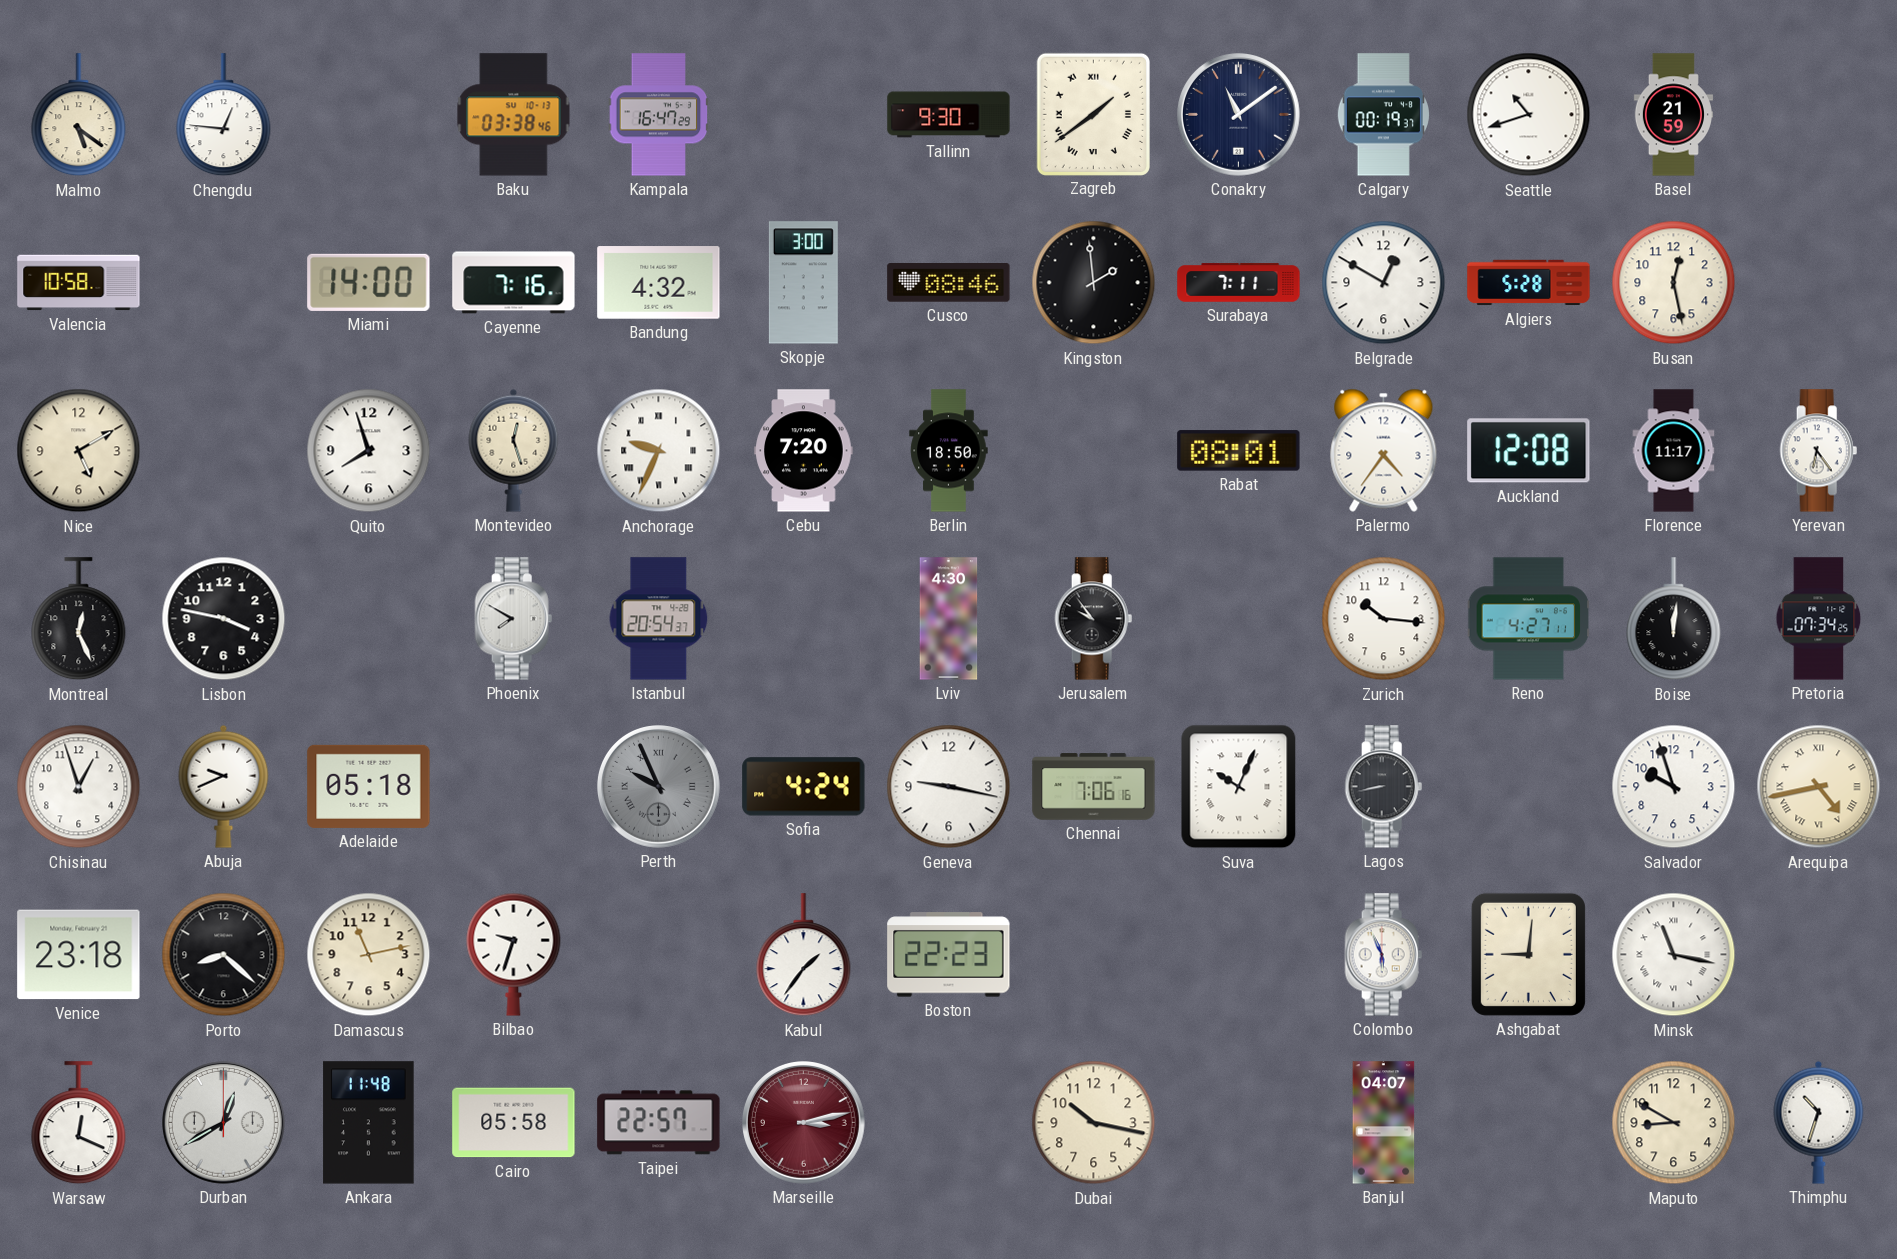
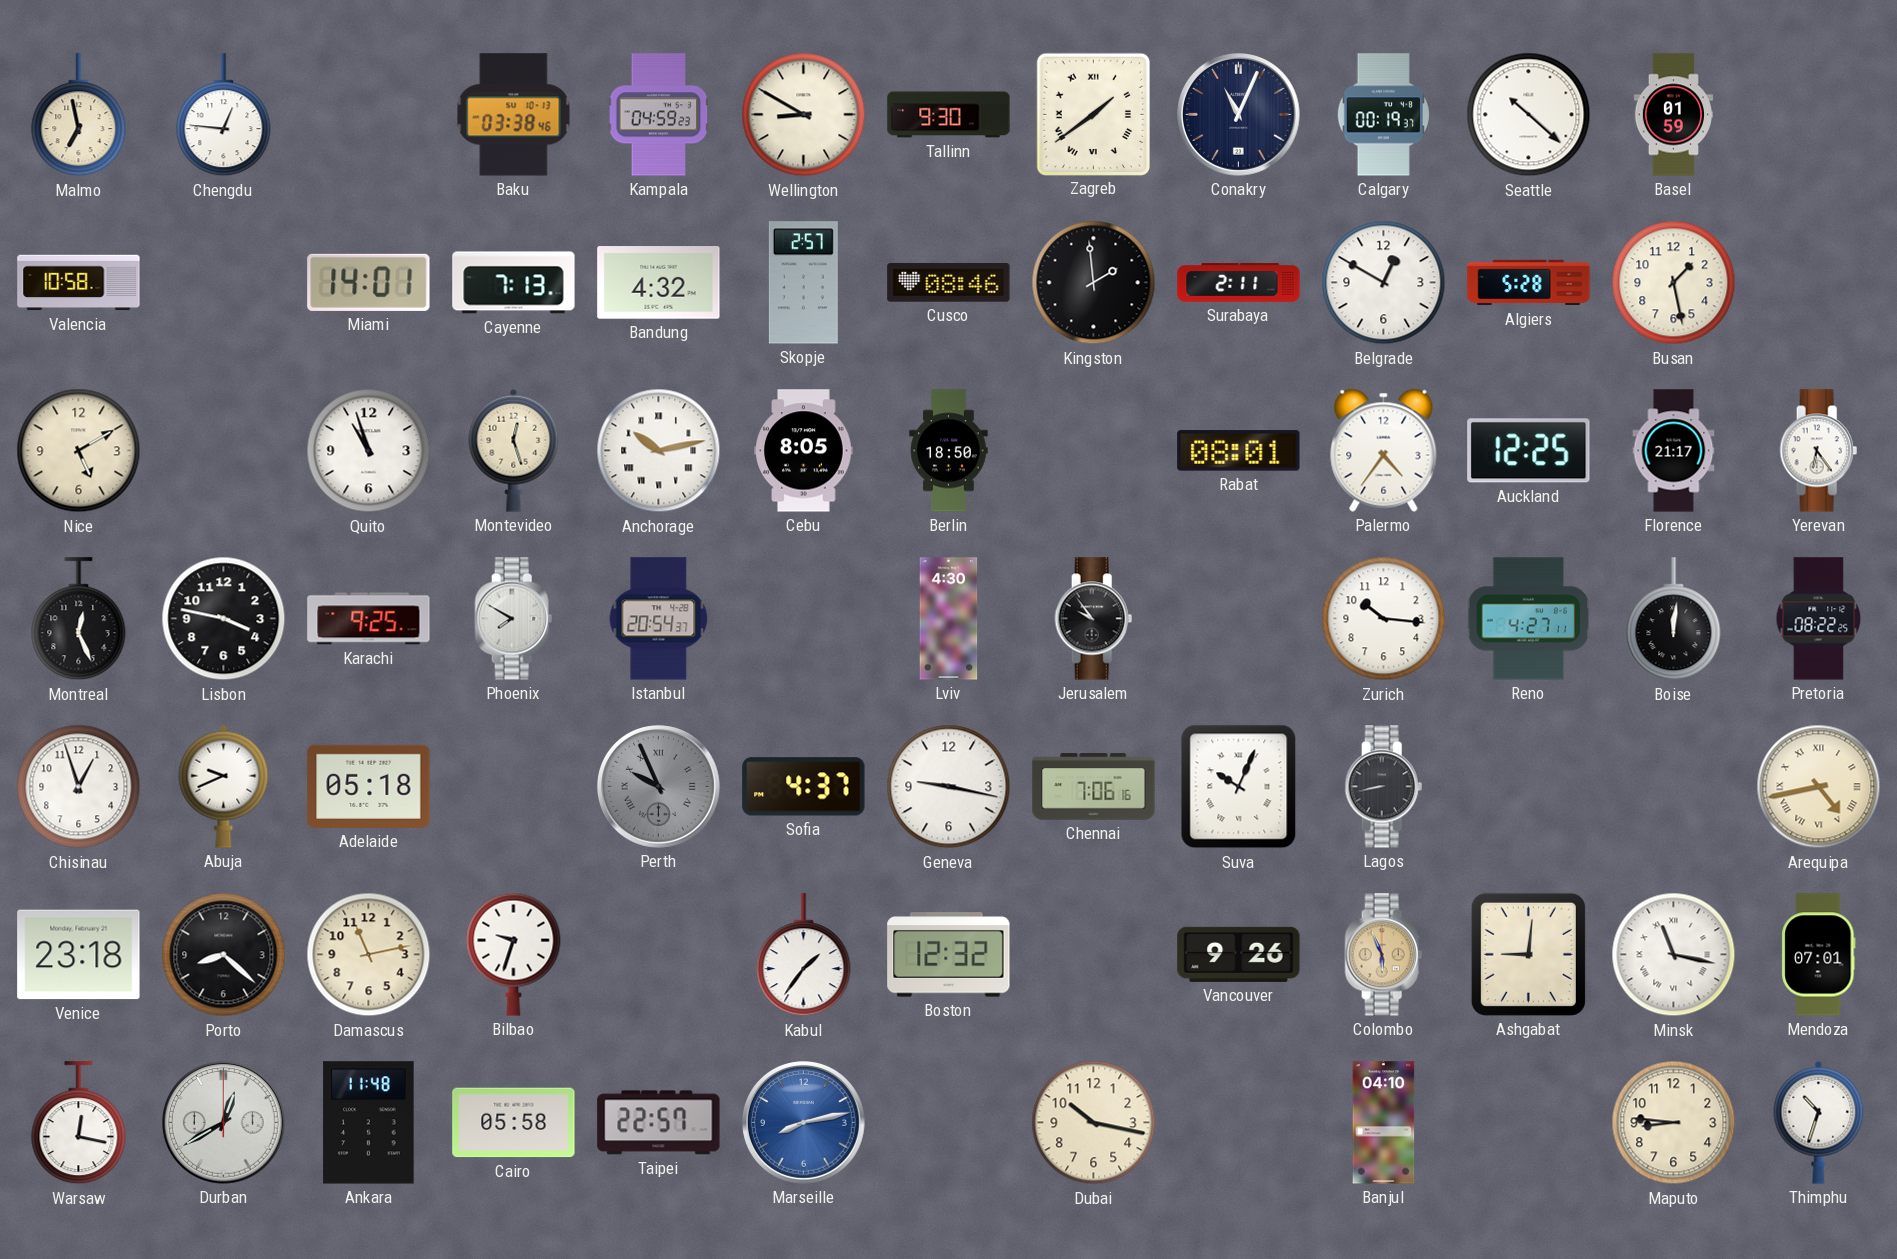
Malmo: 5:21 -> 6:58 (79, 115)
Kampala: 16:47 -> 04:59 (659, 115)
Wellington: none -> 8:50 (804, 115)
Conakry: 11:09 -> 11:04 (1239, 115)
Seattle: 10:42 -> 10:22 (1529, 115)
Basel: 21:59 -> 01:59 (1673, 115)
Miami: 14:00 -> 14:01 (369, 282)
Cayenne: 7:16 -> 7:13 (514, 283)
Skopje: 3:00 -> 2:57 (803, 283)
Surabaya: 7:11 -> 2:11 (1239, 283)
Busan: 12:28 -> 1:28 (1674, 283)
Quito: 7:57 -> 10:57 (369, 451)
Anchorage: 9:34 -> 10:13 (659, 451)
Cebu: 7:20 -> 8:05 (804, 451)
Auckland: 12:08 -> 12:25 (1529, 451)
Florence: 11:17 -> 21:17 (1674, 451)
Karachi: none -> 9:25 (369, 619)
Pretoria: 07:34 -> 08:22 (1819, 619)
Sofia: 4:24 -> 4:37 (804, 787)
Salvador: 9:57 -> none (1674, 787)
Boston: 22:23 -> 12:32 (949, 955)
Vancouver: none -> 9:26 (1239, 954)
Colombo dial: white -> champagne (1384, 955)
Mendoza: none -> 07:01 (1819, 955)
Warsaw: 12:19 -> 12:17 (79, 1123)
Marseille: 3:13 -> 8:13 (804, 1123)
Marseille dial: burgundy -> blue (804, 1123)
Banjul: 04:07 -> 04:10 (1384, 1123)
Maputo: 8:50 -> 8:46 (1674, 1123)
